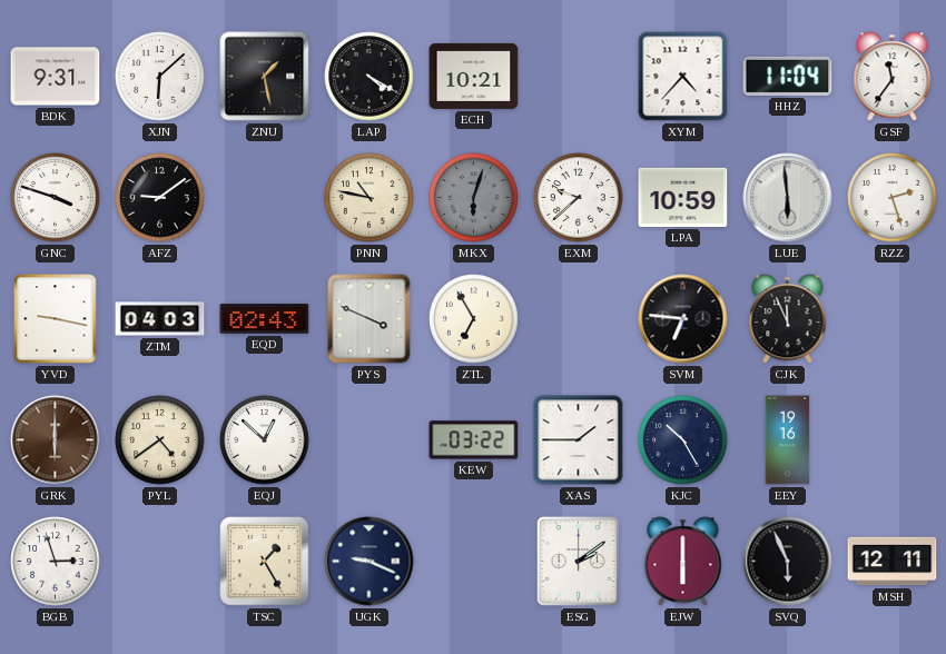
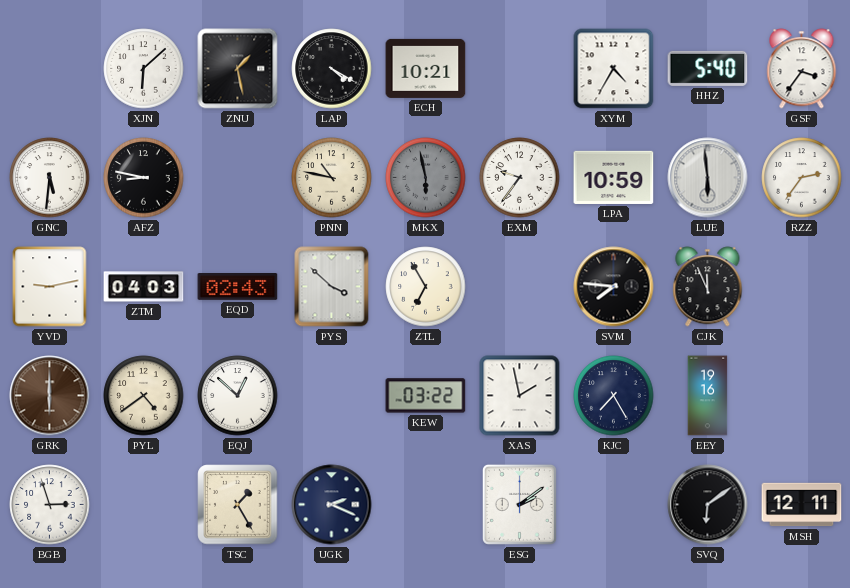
BDK: 9:31 -> none (56, 77)
XYM: 4:37 -> 4:35 (614, 69)
HHZ: 11:04 -> 5:40 (708, 68)
GSF: 11:36 -> 3:36 (802, 69)
GNC: 3:48 -> 5:31 (50, 178)
AFZ: 9:09 -> 8:47 (144, 178)
MKX: 6:03 -> 5:58 (426, 178)
EXM: 9:38 -> 9:36 (520, 178)
RZZ: 2:27 -> 2:36 (802, 178)
YVD: 9:17 -> 9:13 (50, 287)
PYS: 3:49 -> 3:52 (332, 287)
SVM: 6:46 -> 7:46 (614, 287)
XAS: 1:45 -> 1:58 (520, 396)
KJC: 10:25 -> 7:25 (614, 396)
UGK: 9:19 -> 2:19 (332, 505)
EJW: 6:00 -> none (683, 562)
SVQ: 5:56 -> 6:09 (708, 505)
